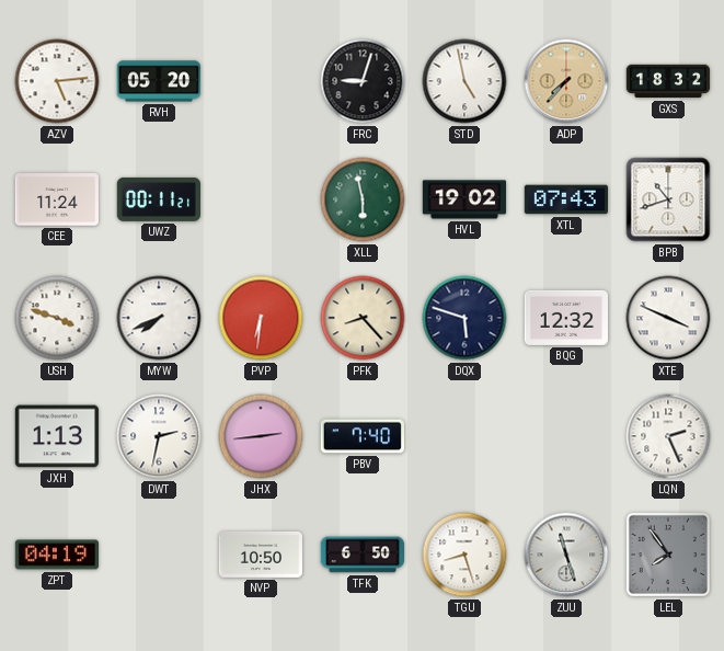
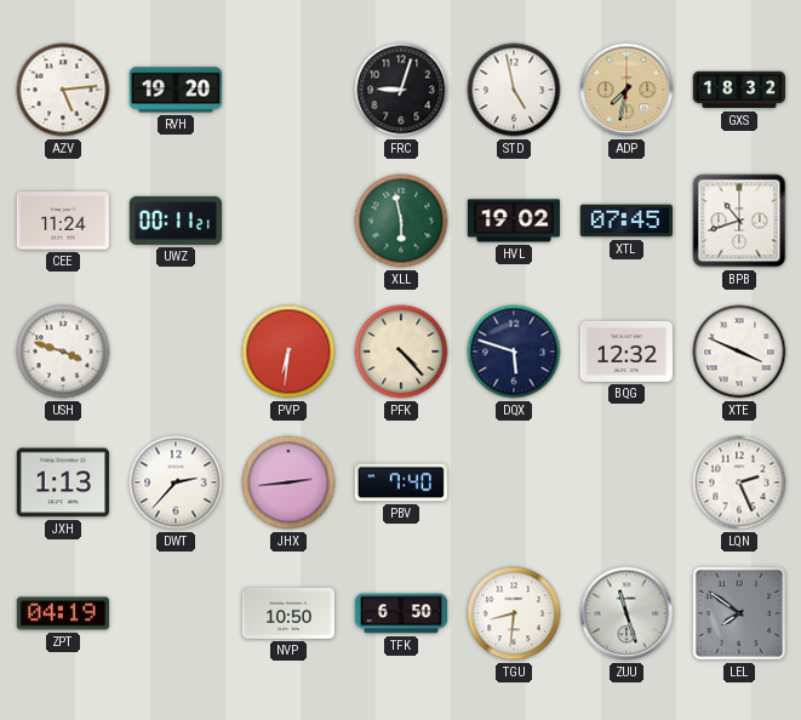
RVH: 05:20 -> 19:20 (174, 90)
ADP: 7:37 -> 7:32 (627, 90)
XTL: 07:43 -> 07:45 (625, 221)
MYW: 7:41 -> none (159, 318)
PFK: 8:23 -> 4:23 (401, 352)
DWT: 2:32 -> 2:37 (176, 482)
TGU: 8:27 -> 8:31 (514, 613)
LEL: 7:54 -> 7:51 (739, 613)
